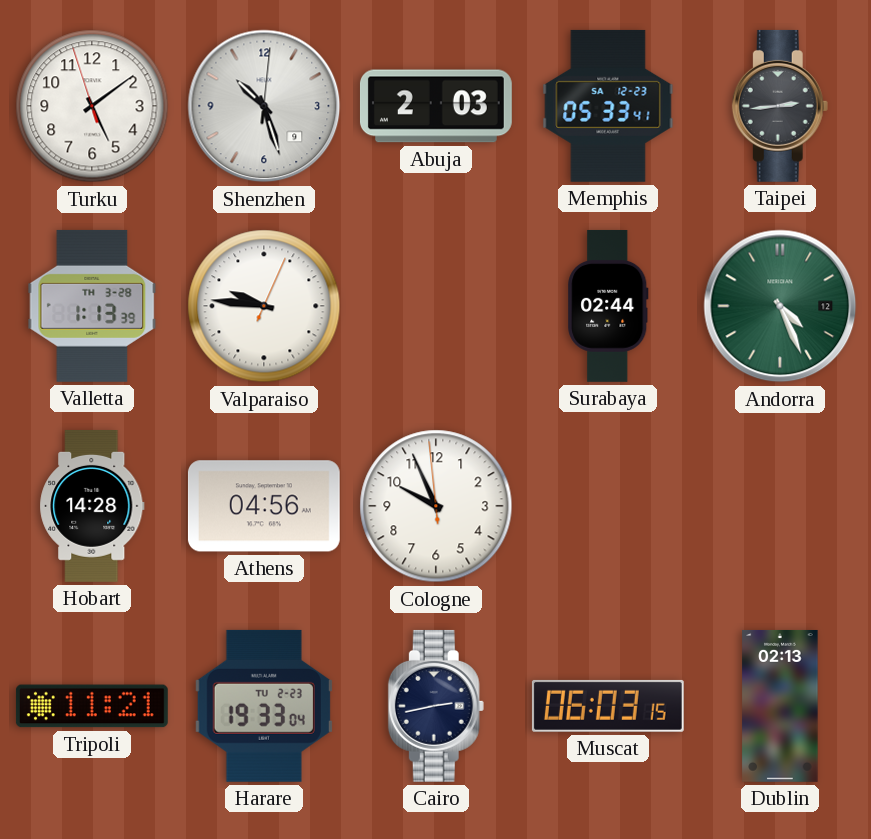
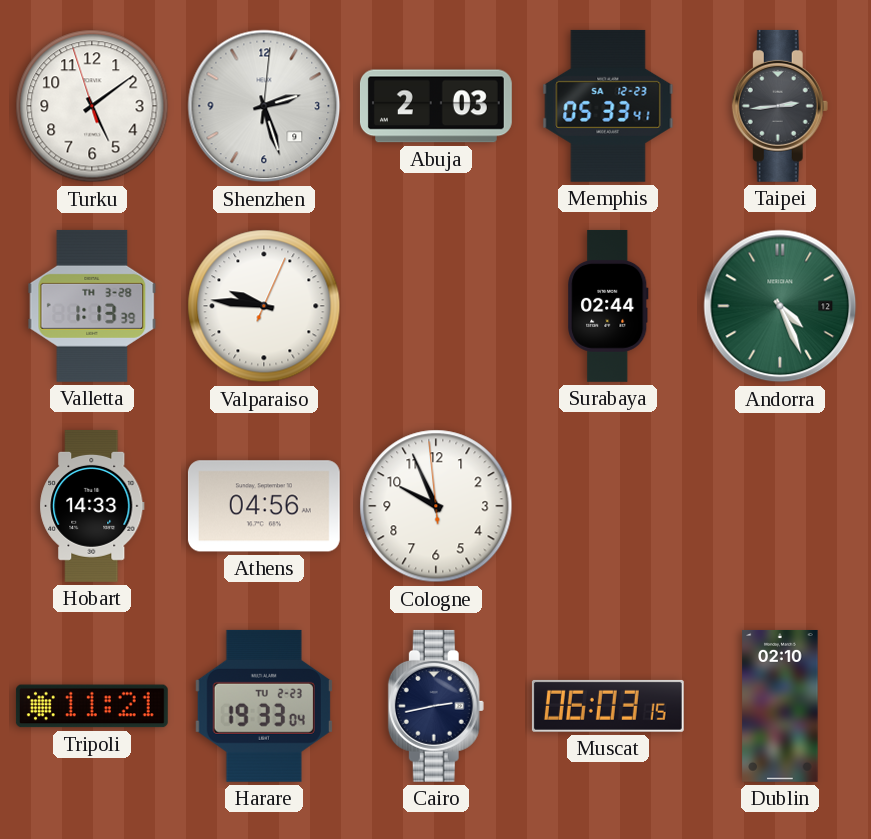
Shenzhen: 10:27 -> 2:27 (264, 106)
Hobart: 14:28 -> 14:33 (92, 506)
Dublin: 02:13 -> 02:10 (780, 706)
